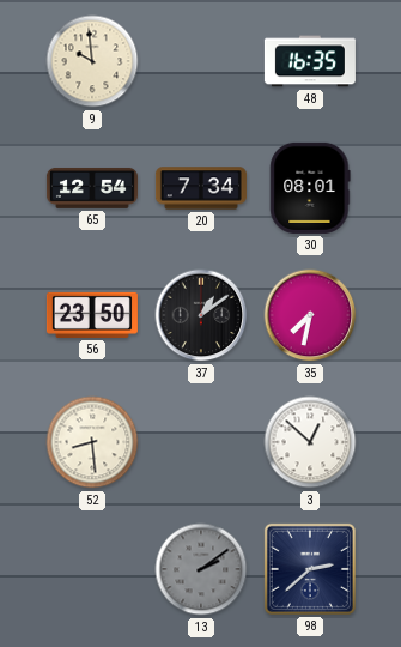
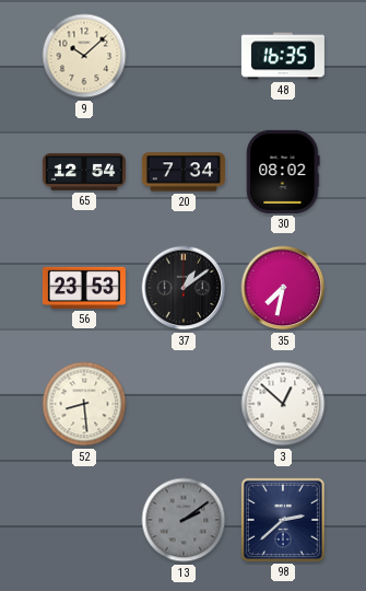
9: 9:59 -> 10:08 (84, 56)
30: 08:01 -> 08:02 (283, 172)
56: 23:50 -> 23:53 (84, 288)
